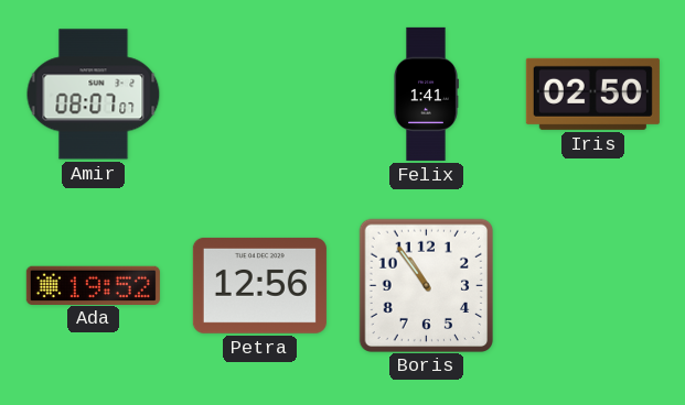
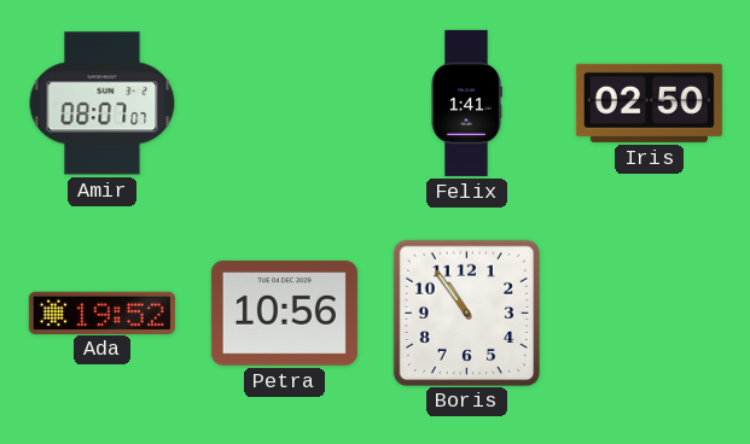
Petra: 12:56 -> 10:56 (284, 312)
